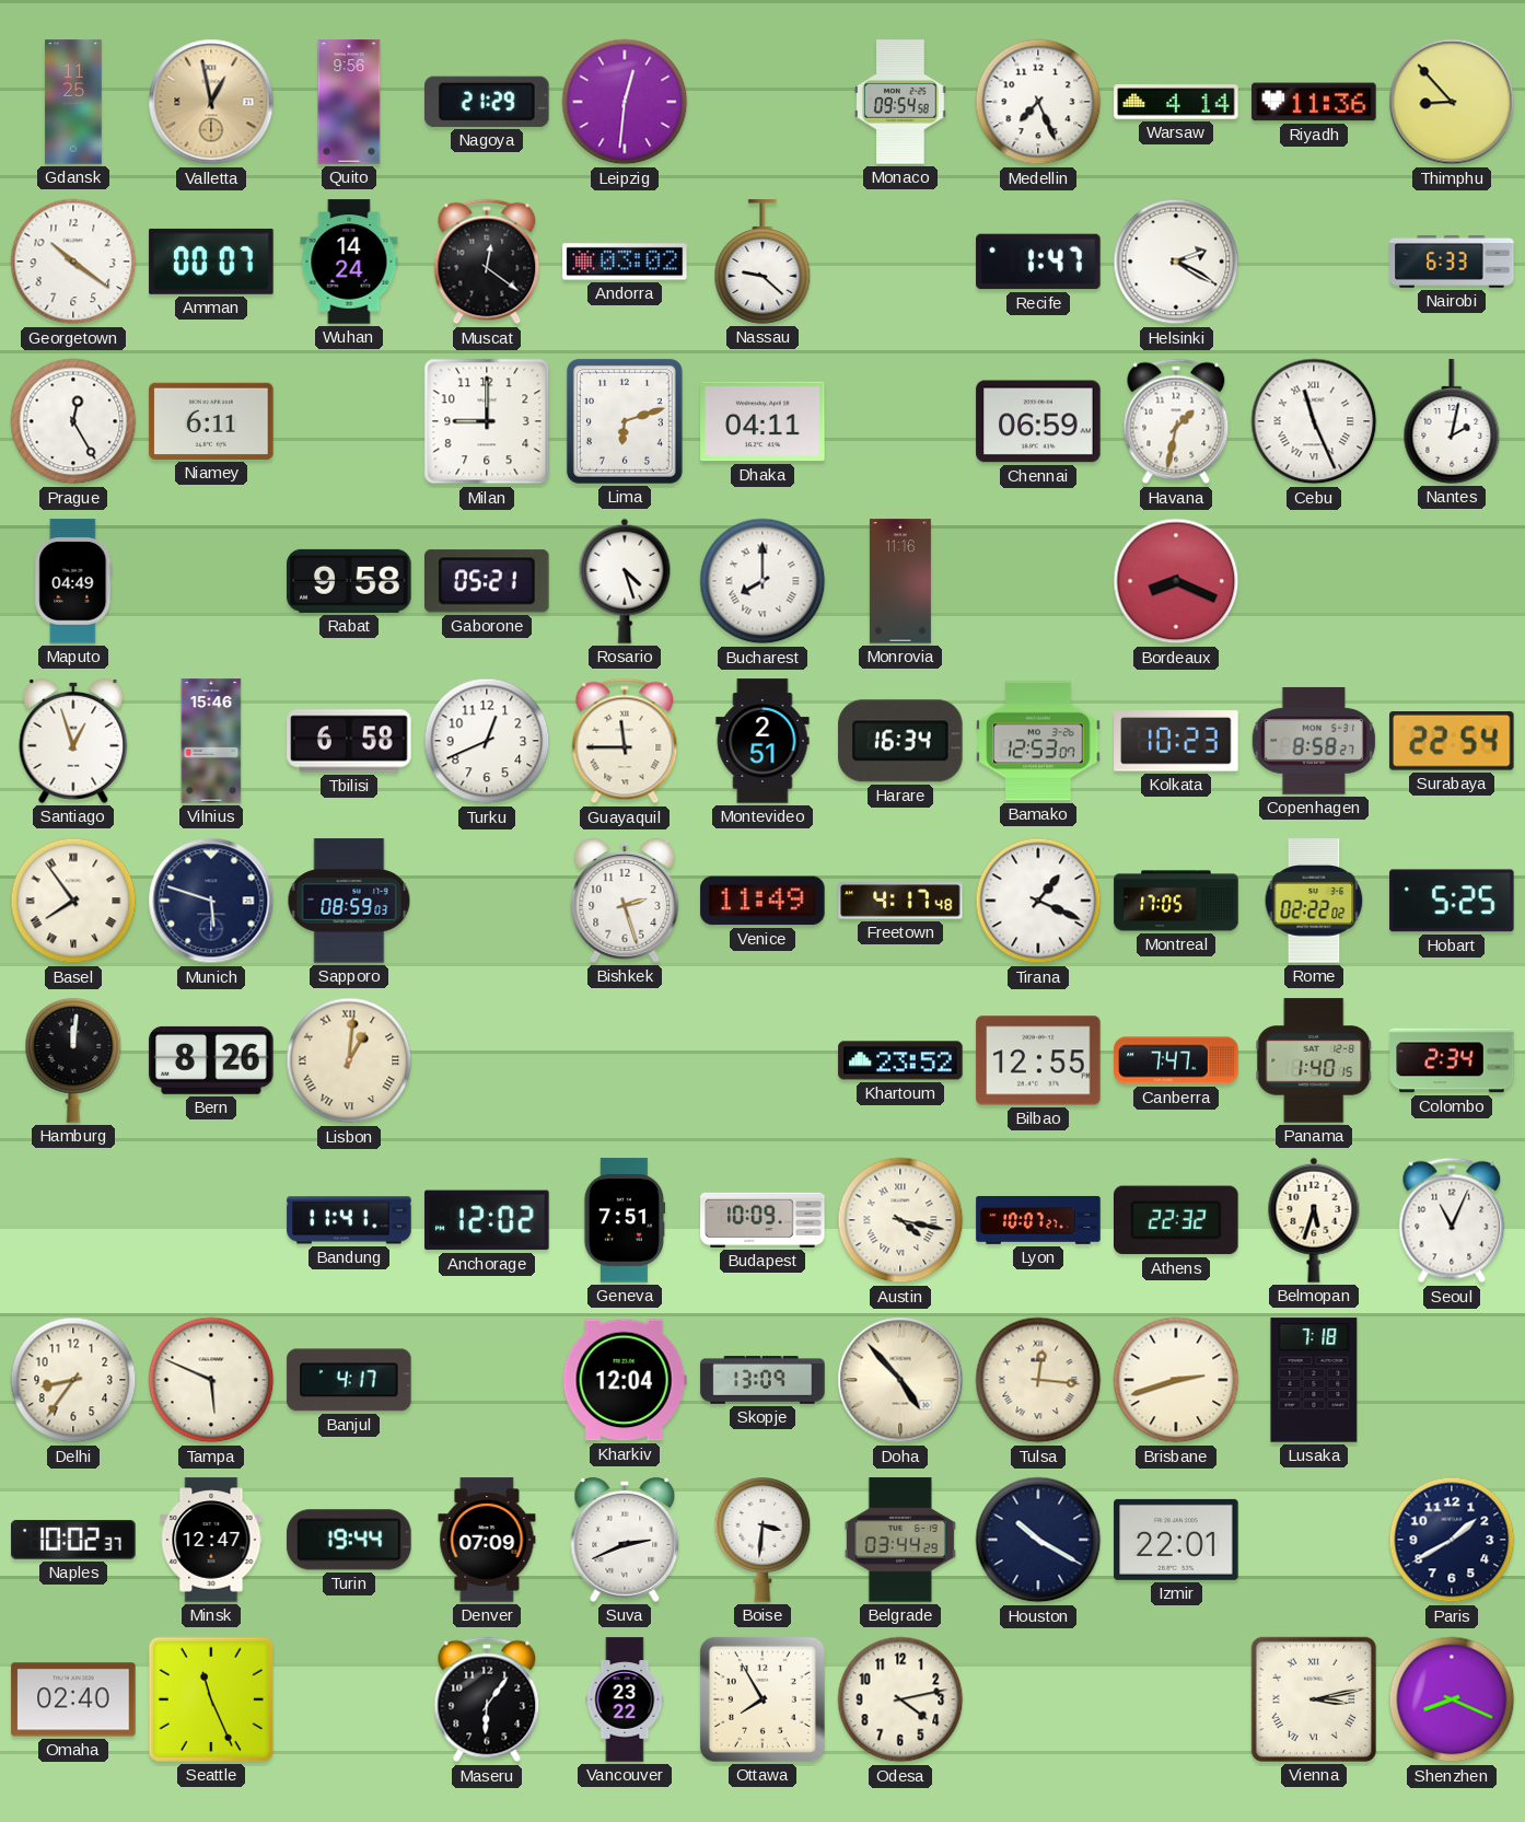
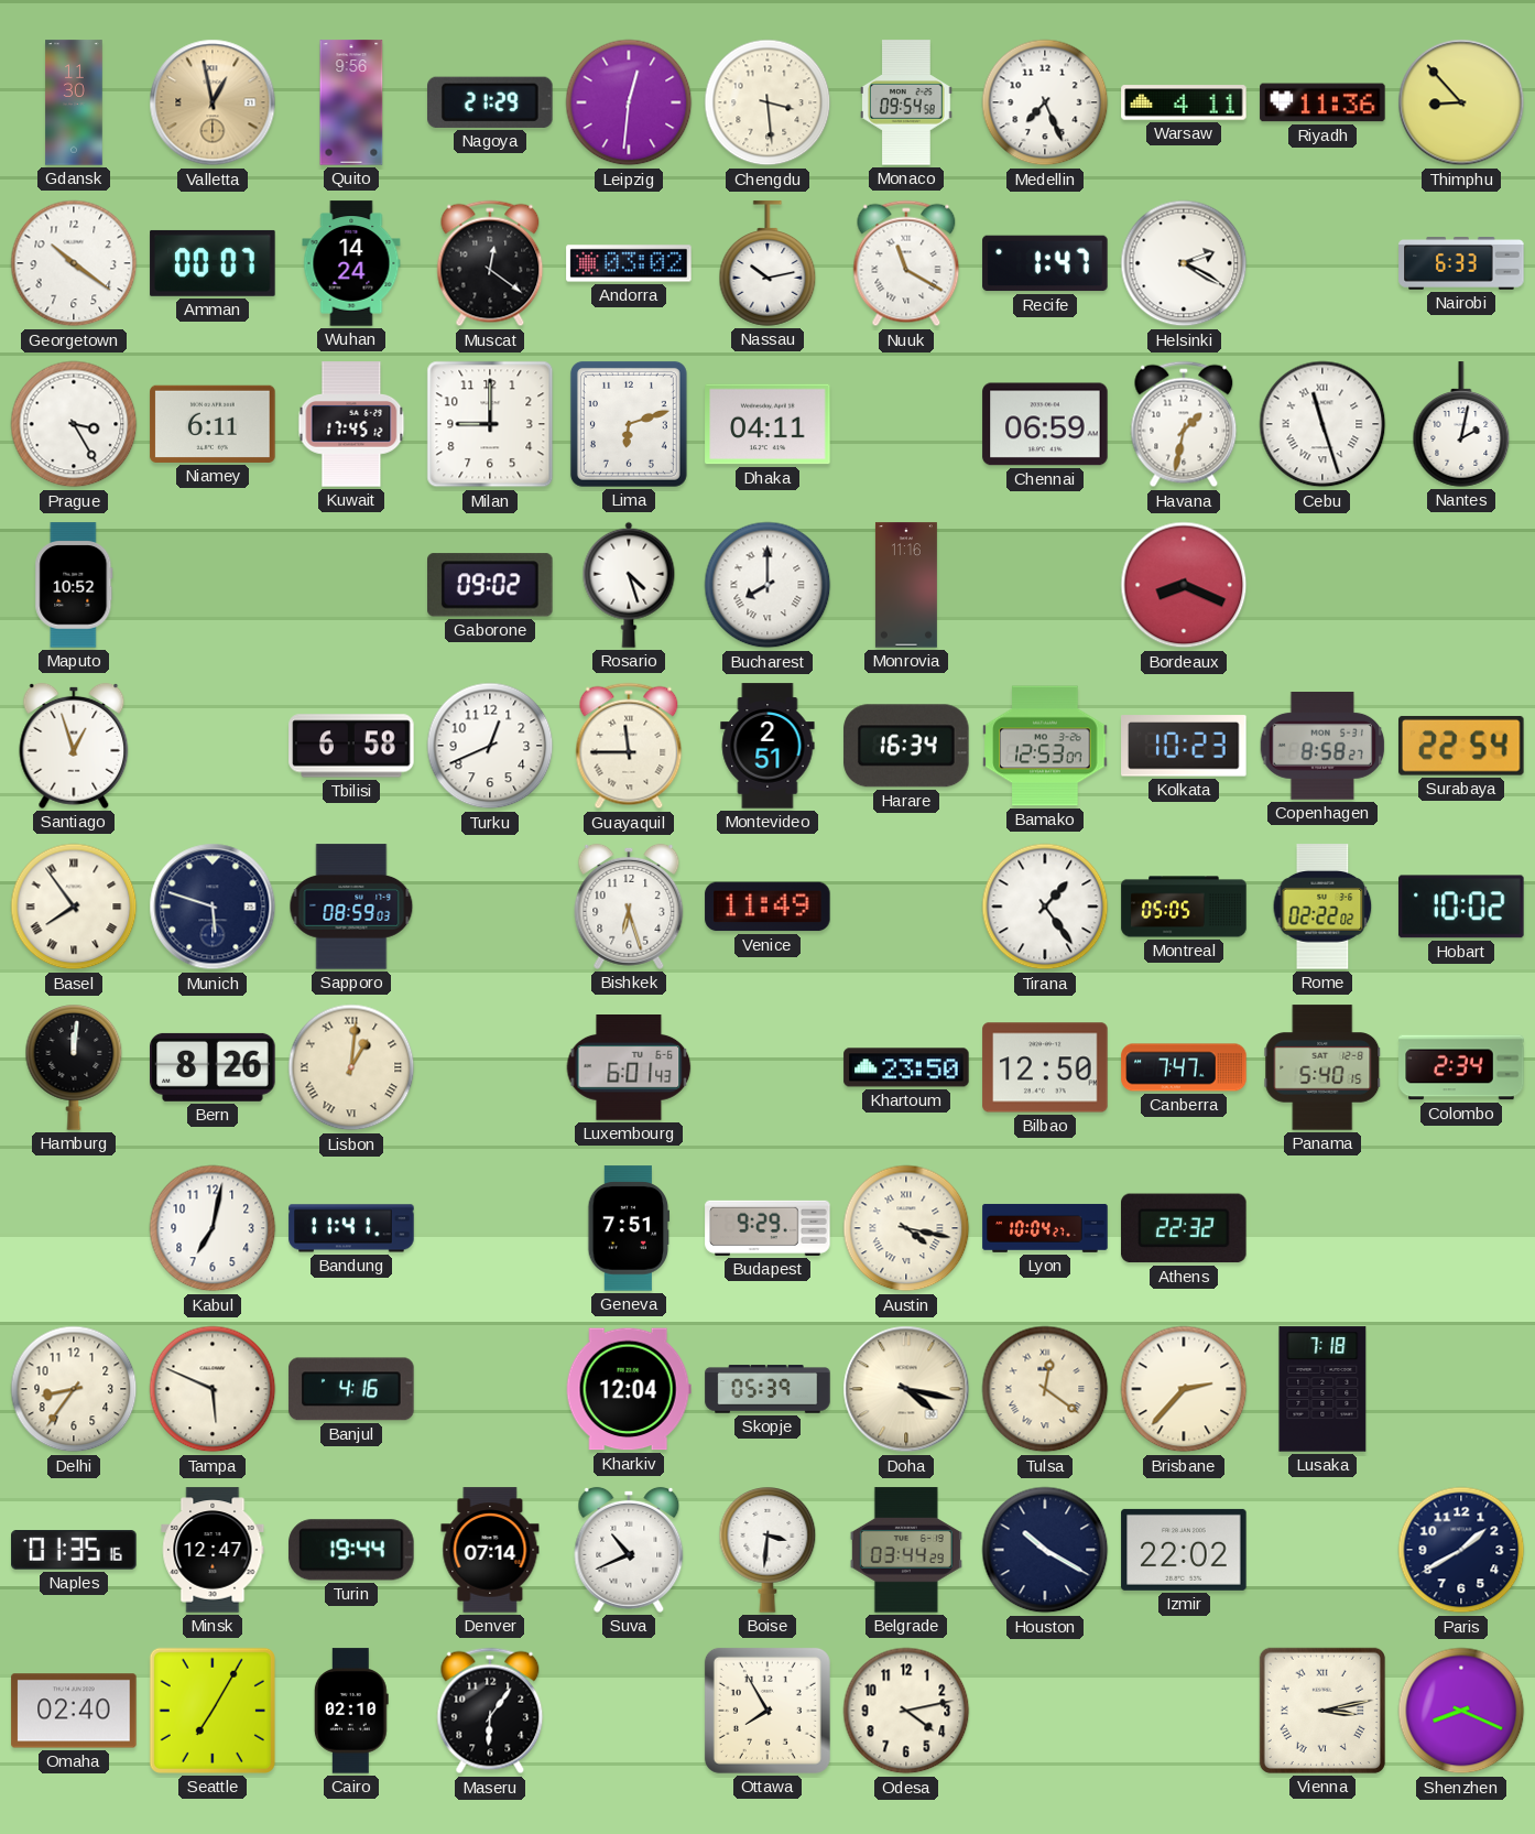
Gdansk: 11:25 -> 11:30 (74, 102)
Chengdu: none -> 3:29 (767, 102)
Warsaw: 4:14 -> 4:11 (1184, 102)
Nassau: 9:22 -> 10:13 (767, 263)
Nuuk: none -> 11:20 (906, 263)
Prague: 12:25 -> 3:25 (74, 424)
Kuwait: none -> 17:45 (351, 424)
Cebu: 11:26 -> 11:27 (1322, 424)
Maputo: 04:49 -> 10:52 (74, 585)
Rabat: 9:58 -> none (349, 581)
Gaborone: 05:21 -> 09:02 (491, 585)
Vilnius: 15:46 -> none (211, 741)
Bishkek: 2:27 -> 6:27 (629, 907)
Freetown: 4:17 -> none (900, 901)
Tirana: 1:19 -> 1:24 (1045, 907)
Montreal: 17:05 -> 05:05 (1184, 907)
Hobart: 5:25 -> 10:02 (1461, 907)
Luxembourg: none -> 6:01 (629, 1068)
Khartoum: 23:52 -> 23:50 (906, 1067)
Bilbao: 12:55 -> 12:50 (1045, 1067)
Panama: 1:40 -> 5:40 (1322, 1067)
Kabul: none -> 7:02 (213, 1228)
Anchorage: 12:02 -> none (487, 1220)
Budapest: 10:09 -> 9:29 (767, 1228)
Lyon: 10:07 -> 10:04 (1045, 1228)
Belmopan: 5:33 -> none (1314, 1220)
Seoul: 11:04 -> none (1452, 1220)
Banjul: 4:17 -> 4:16 (351, 1389)
Skopje: 13:09 -> 05:39 (767, 1389)
Doha: 4:53 -> 4:17 (906, 1389)
Tulsa: 12:16 -> 12:21 (1045, 1389)
Brisbane: 2:42 -> 2:37 (1184, 1389)
Naples: 10:02 -> 01:35 (74, 1550)
Denver: 07:09 -> 07:14 (490, 1550)
Suva: 2:41 -> 10:41 (629, 1550)
Izmir: 22:01 -> 22:02 (1184, 1550)
Seattle: 11:26 -> 7:05 (213, 1711)
Cairo: none -> 02:10 (351, 1711)
Vancouver: 23:22 -> none (625, 1699)
